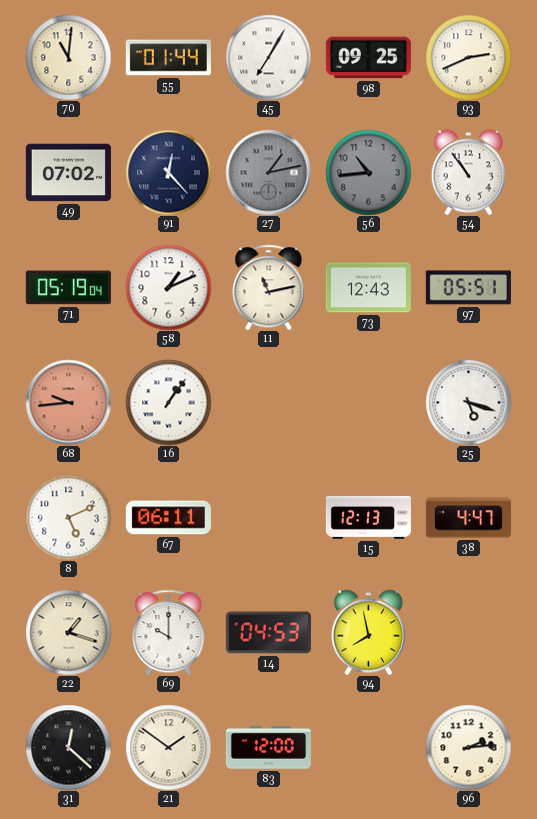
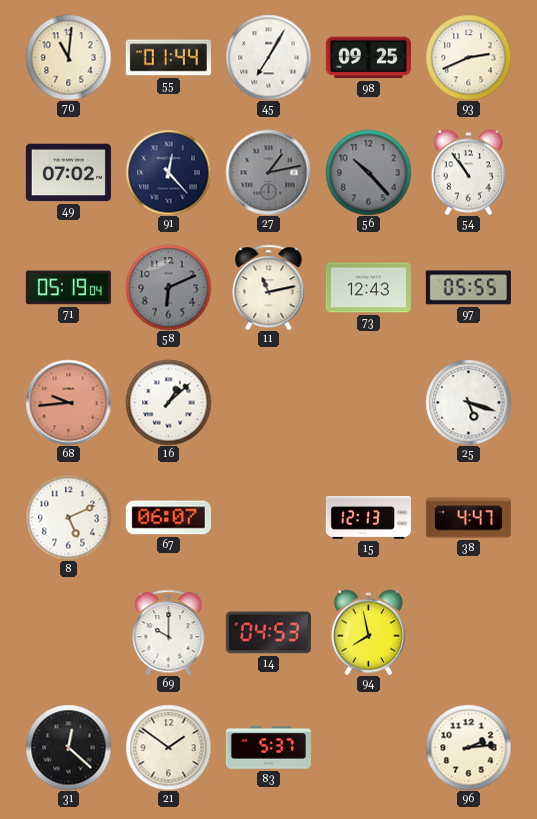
56: 10:44 -> 10:23 (368, 172)
58: 1:11 -> 6:11 (168, 287)
58 dial: white -> grey (168, 287)
97: 05:51 -> 05:55 (468, 288)
16: 1:06 -> 1:08 (168, 402)
67: 06:11 -> 06:07 (168, 518)
22: 1:18 -> none (68, 632)
83: 12:00 -> 5:37 (268, 748)
